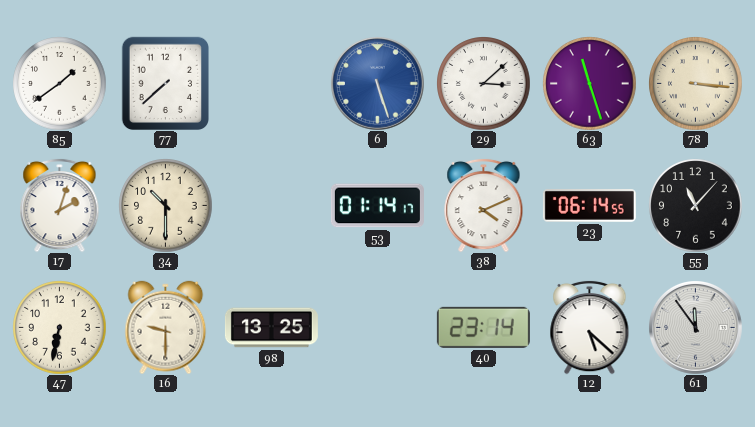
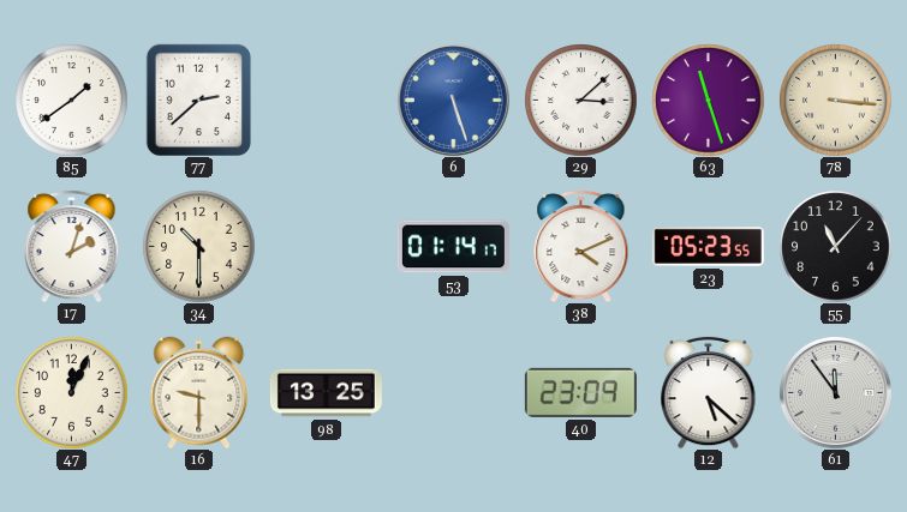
77: 7:38 -> 2:38 (198, 100)
23: 06:14 -> 05:23 (708, 247)
47: 6:32 -> 12:04 (71, 392)
40: 23:14 -> 23:09 (580, 392)
